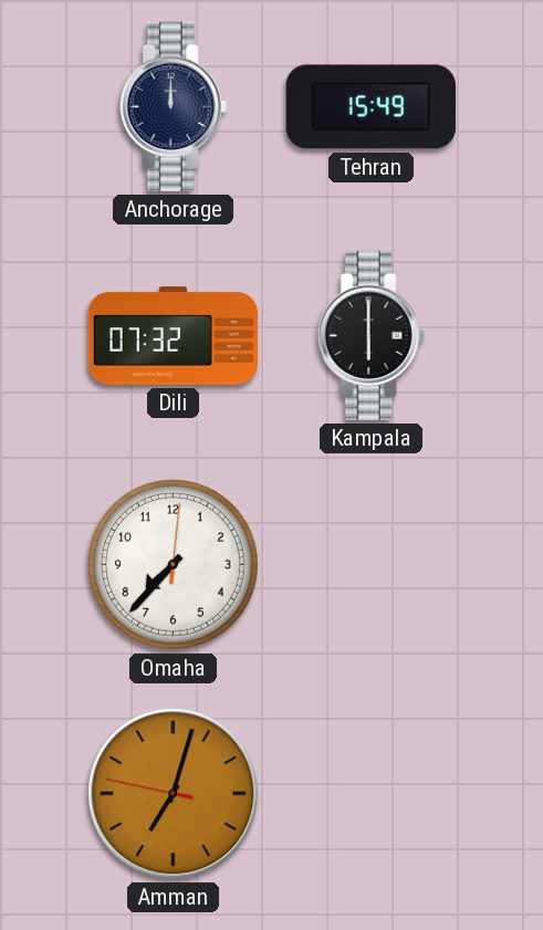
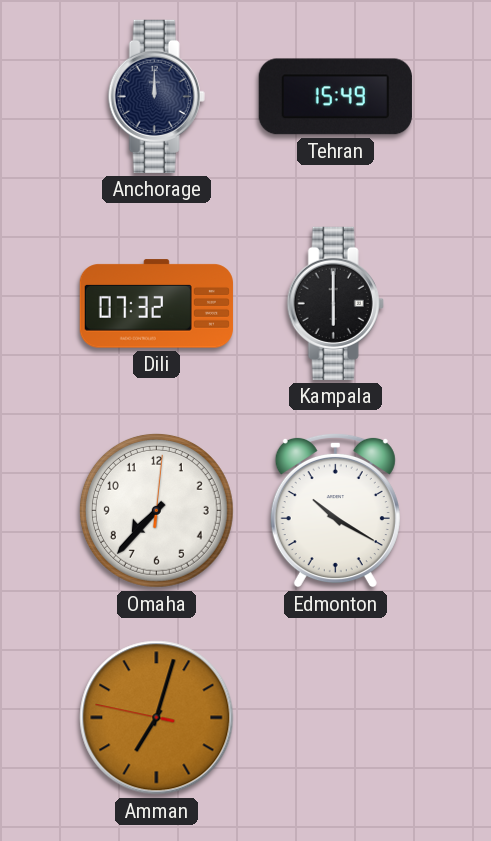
Edmonton: none -> 10:20 (335, 510)
